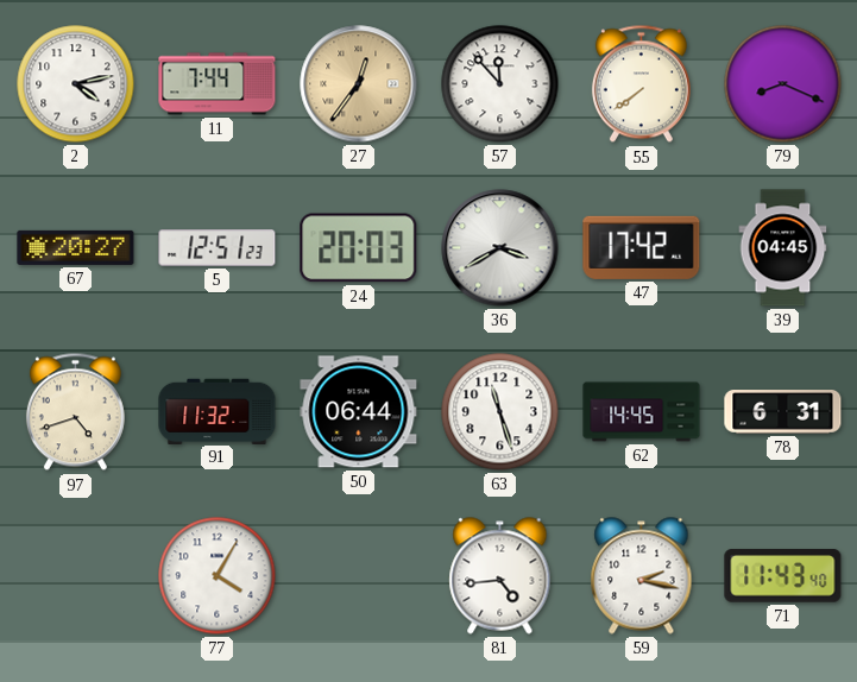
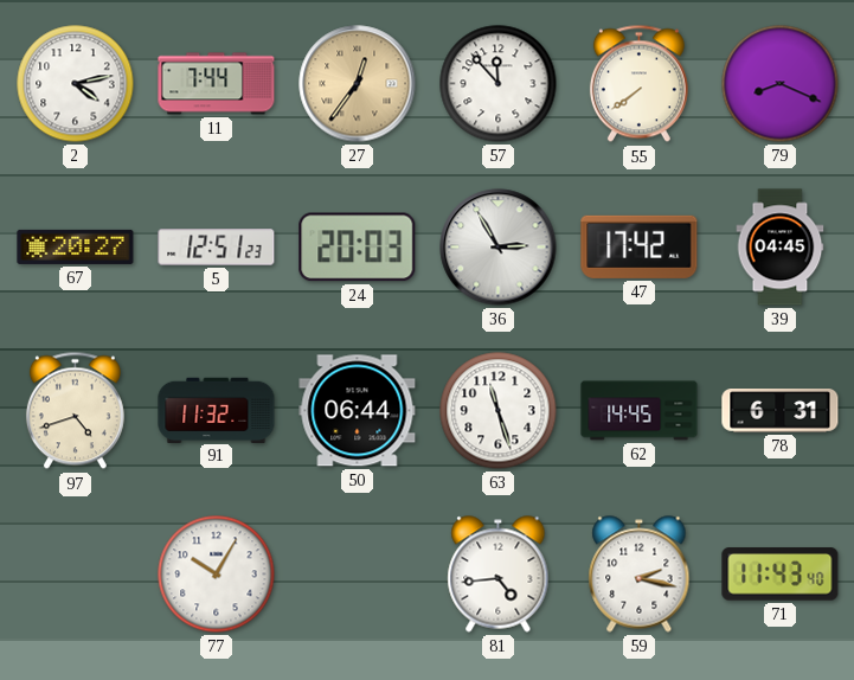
36: 3:40 -> 2:55 (499, 248)
77: 4:05 -> 10:05 (217, 575)
